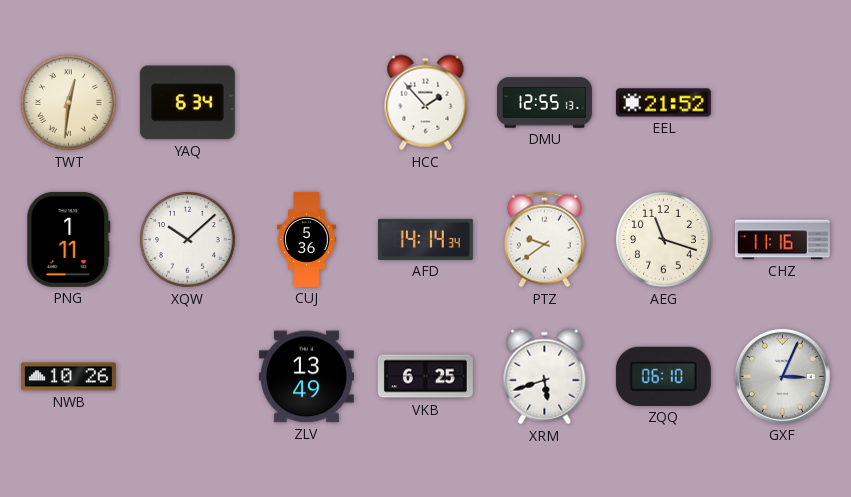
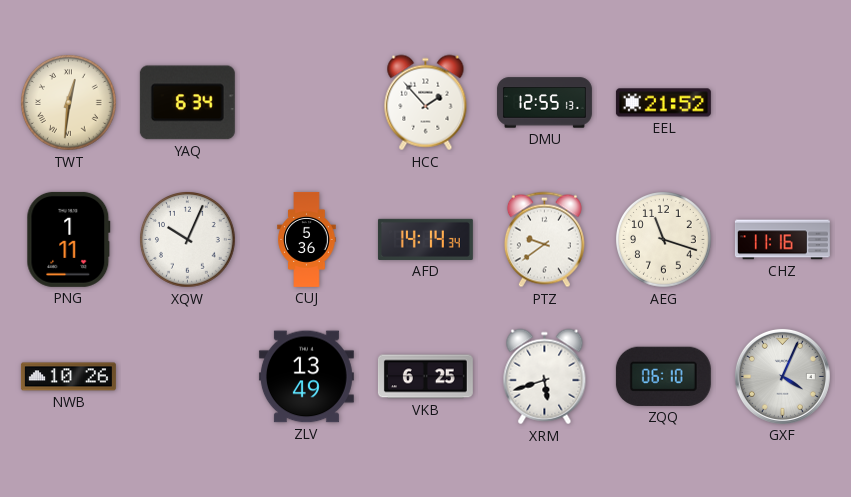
XQW: 10:08 -> 10:04 (188, 240)
GXF: 3:04 -> 4:04 (782, 376)
